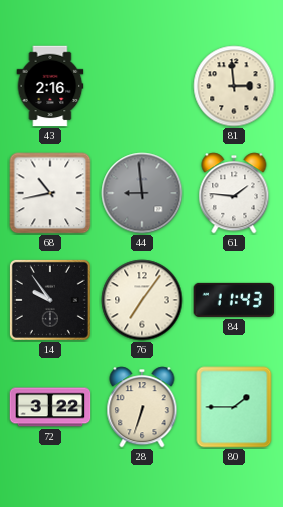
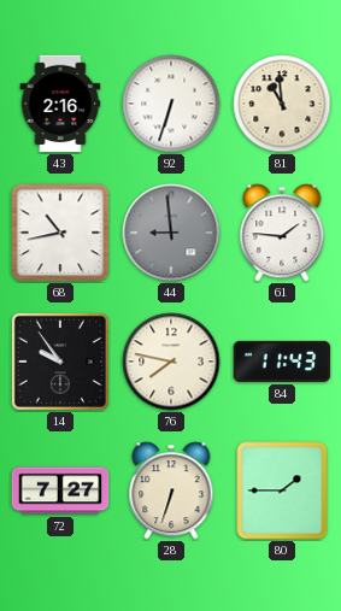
92: none -> 6:33 (171, 104)
81: 2:59 -> 10:59 (282, 104)
76: 7:06 -> 7:47 (171, 362)
72: 3:22 -> 7:27 (60, 490)
